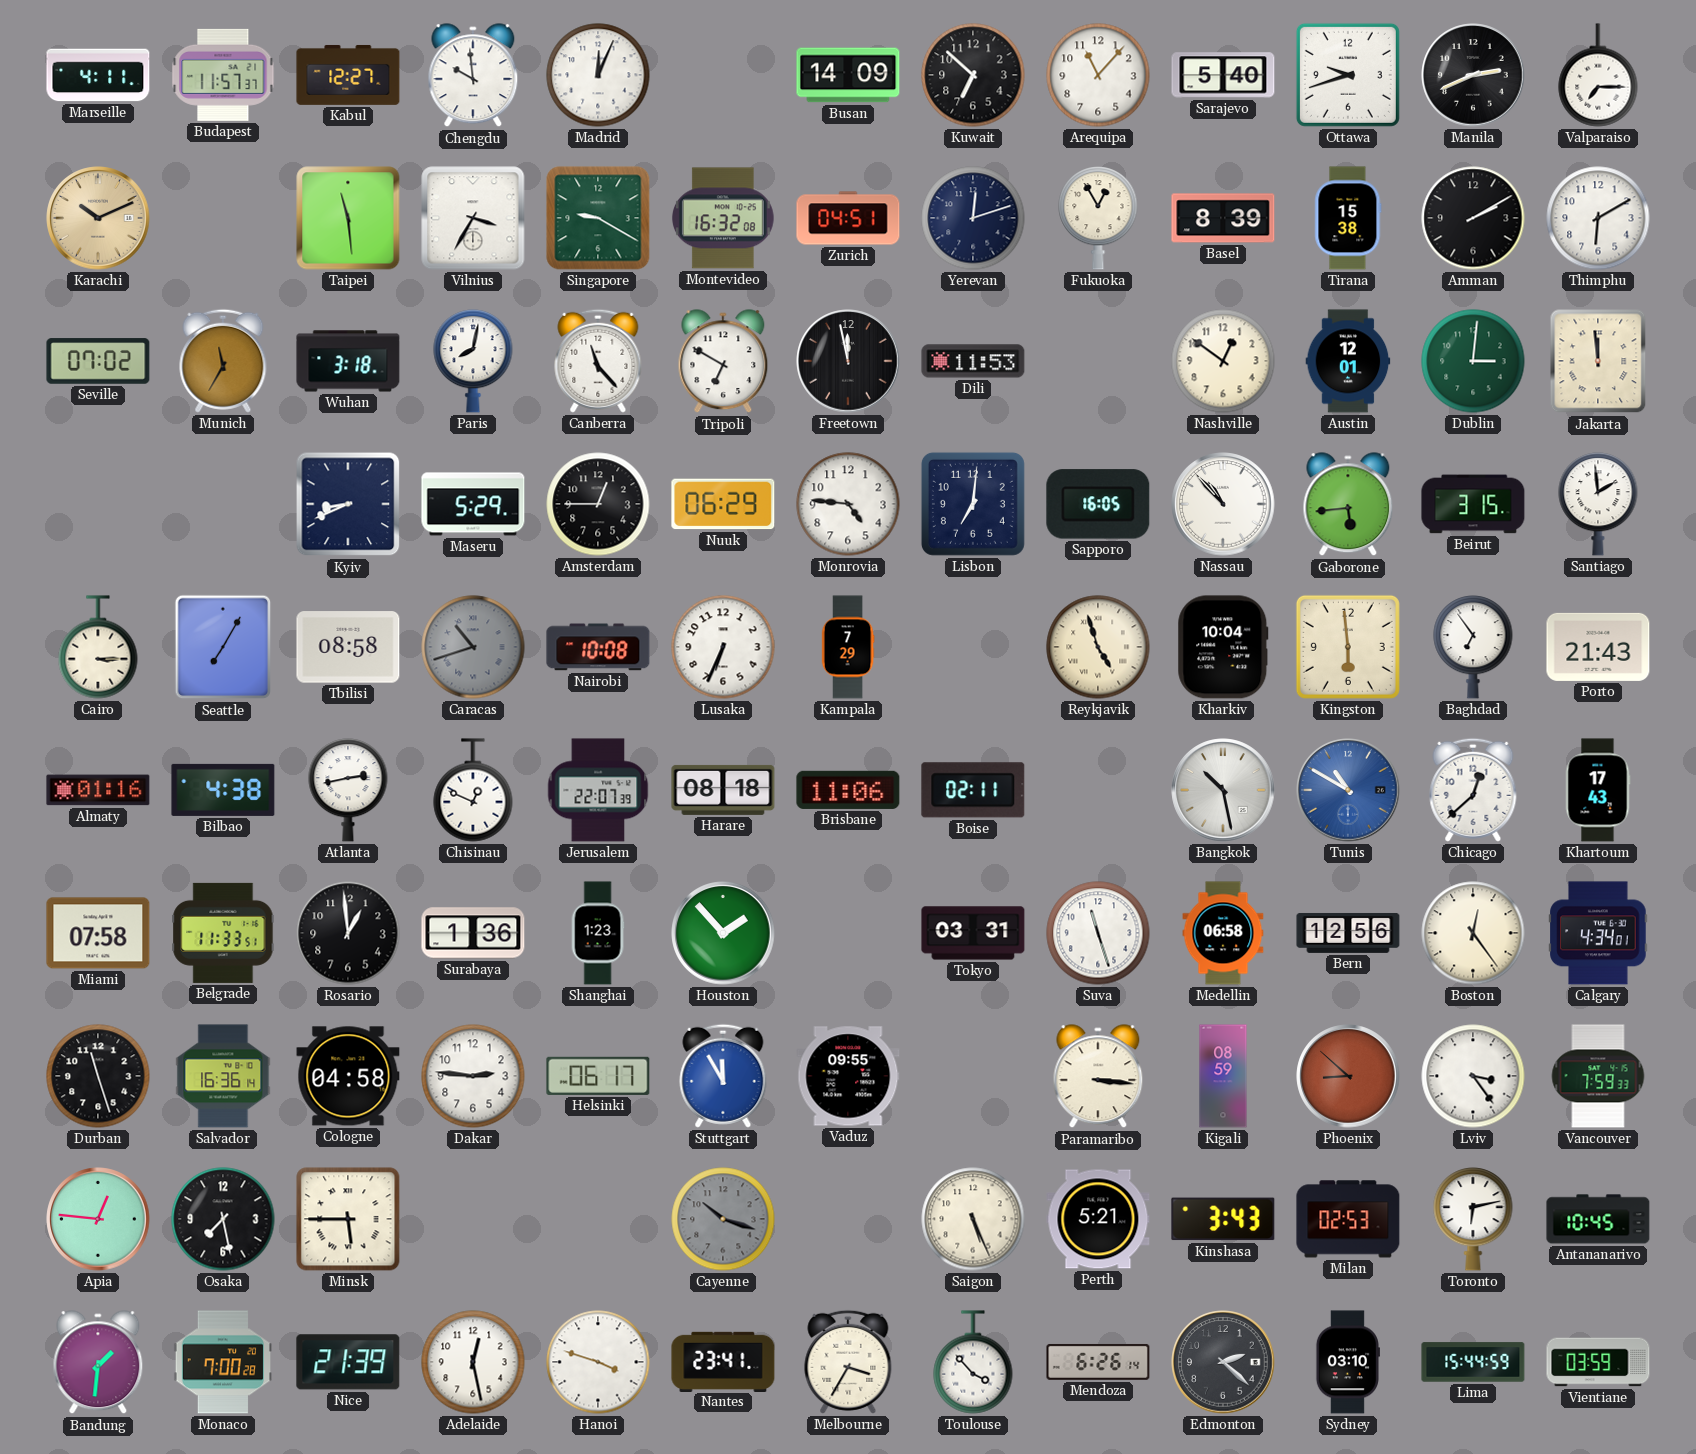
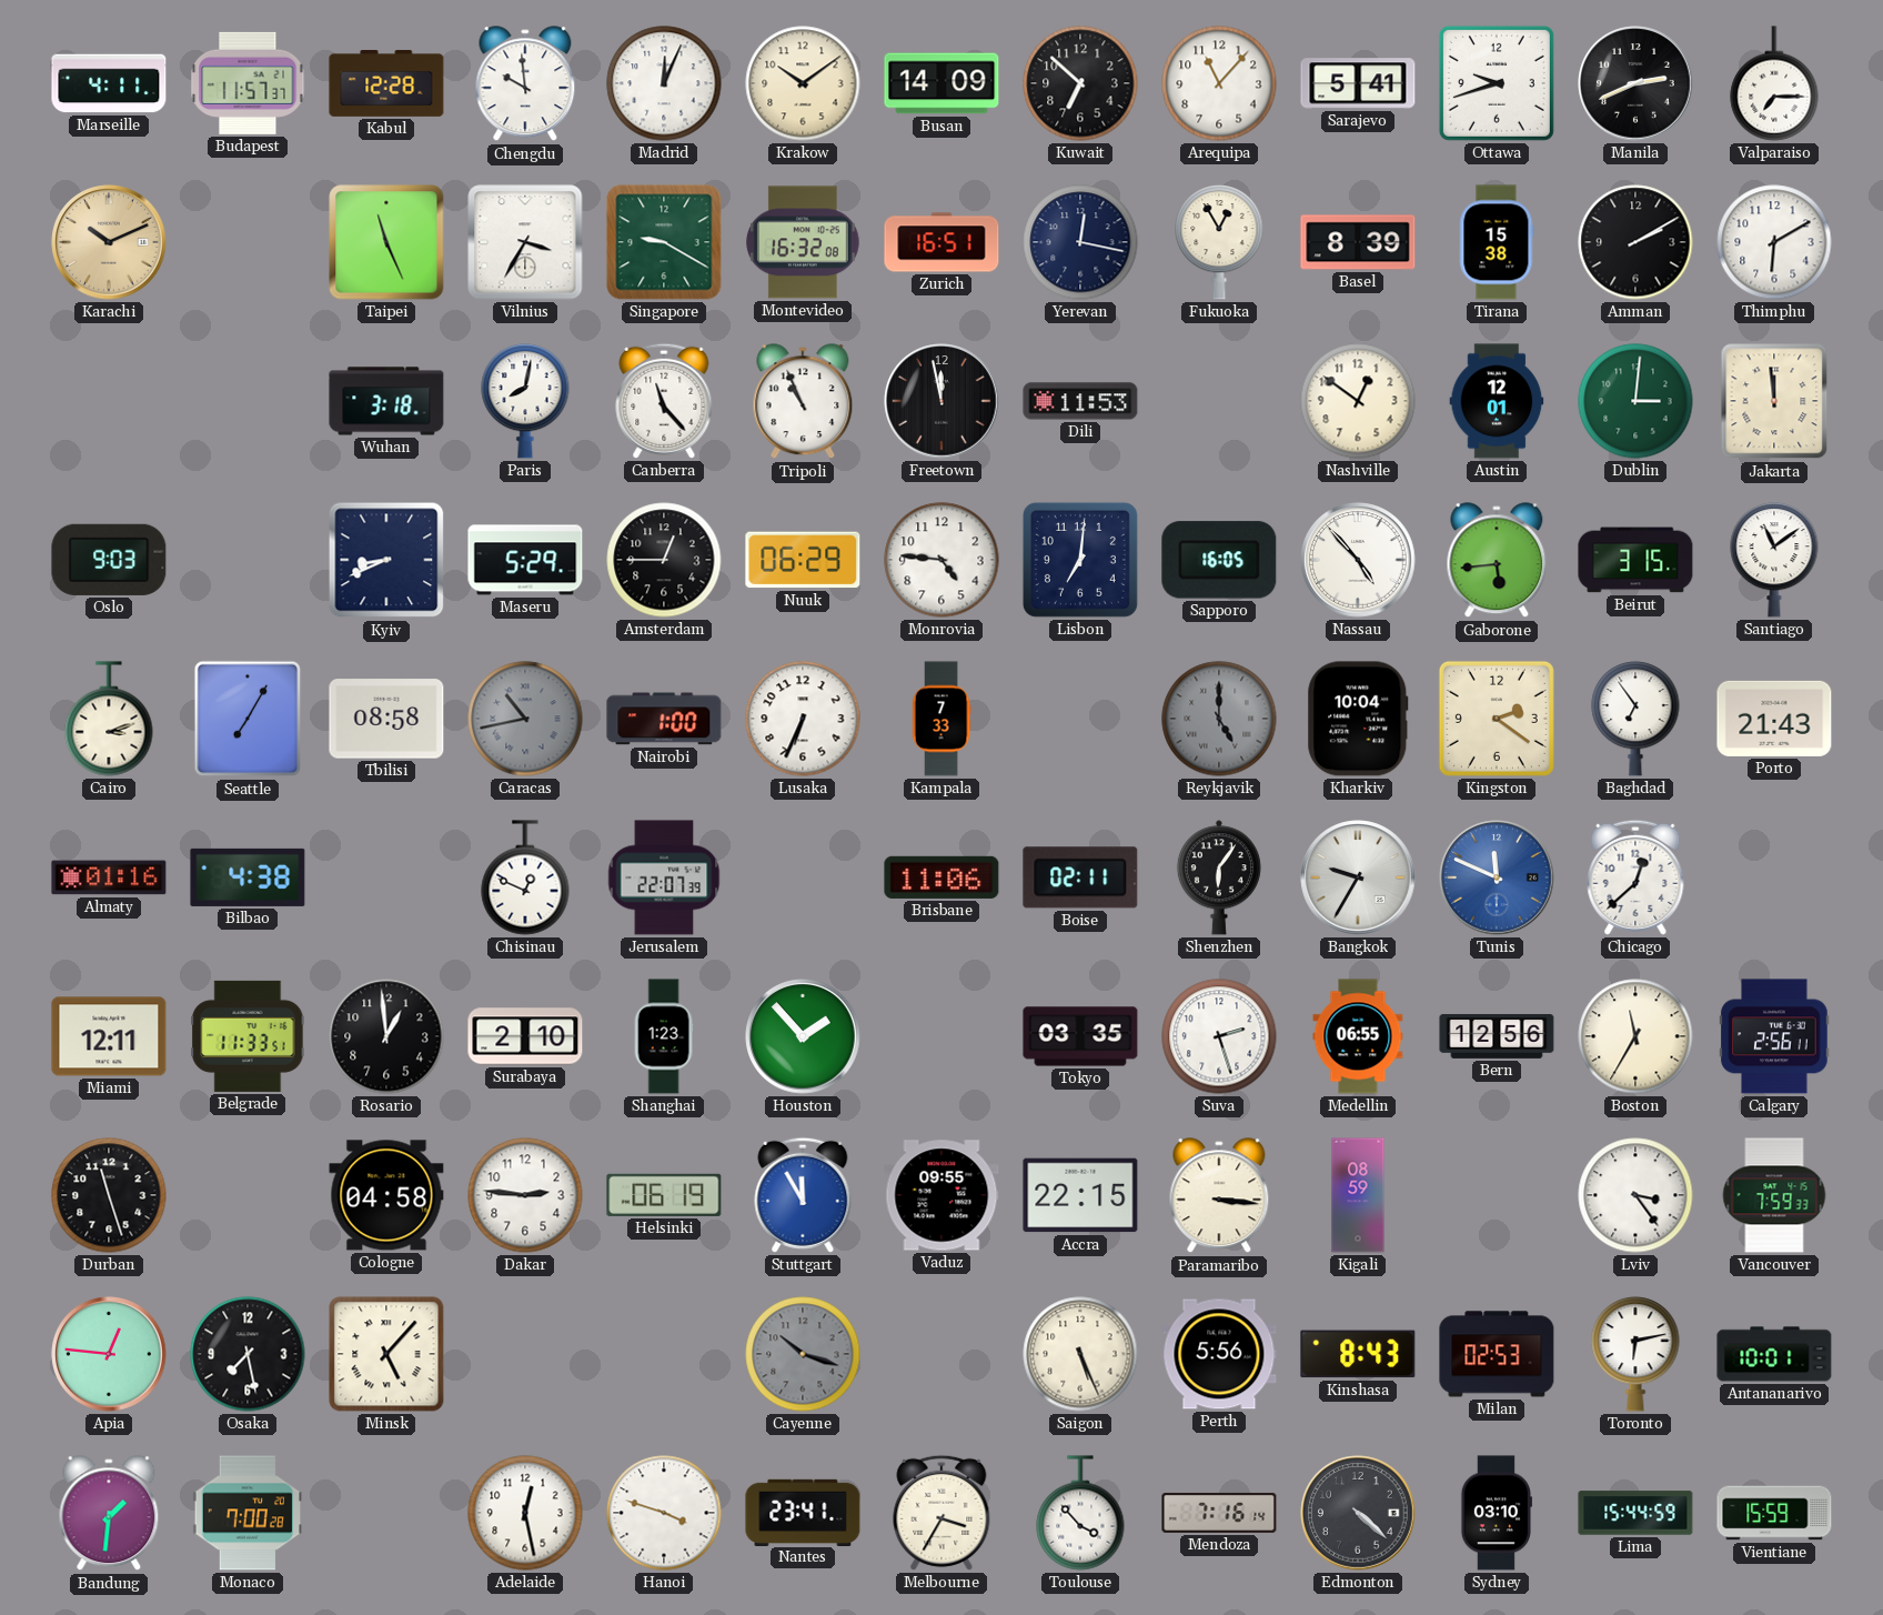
Kabul: 12:27 -> 12:28 (386, 83)
Krakow: none -> 10:09 (803, 83)
Sarajevo: 5:40 -> 5:41 (1358, 83)
Taipei: 11:29 -> 11:26 (386, 242)
Zurich: 04:51 -> 16:51 (942, 242)
Yerevan: 12:12 -> 12:17 (1080, 242)
Seville: 07:02 -> none (98, 361)
Munich: 11:35 -> none (223, 361)
Tripoli: 6:50 -> 10:56 (803, 402)
Oslo: none -> 9:03 (109, 560)
Nassau: 10:53 -> 4:53 (1358, 560)
Santiago: 1:59 -> 11:09 (1774, 560)
Cairo: 3:15 -> 3:12 (109, 719)
Caracas: 10:42 -> 10:43 (525, 719)
Nairobi: 10:08 -> 1:00 (664, 719)
Kampala: 7:29 -> 7:33 (942, 719)
Reykjavik: 4:57 -> 5:00 (1219, 719)
Reykjavik dial: cream -> grey (1219, 719)
Kingston: 5:59 -> 2:21 (1497, 719)
Atlanta: 2:43 -> none (348, 790)
Harare: 08:18 -> none (723, 790)
Shenzhen: none -> 6:06 (1219, 877)
Bangkok: 10:28 -> 9:35 (1358, 877)
Tunis: 10:50 -> 11:49 (1497, 877)
Khartoum: 17:43 -> none (1598, 790)
Miami: 07:58 -> 12:11 (109, 1036)
Surabaya: 1:36 -> 2:10 (525, 1036)
Tokyo: 03:31 -> 03:35 (1080, 1036)
Suva: 11:27 -> 2:27 (1219, 1036)
Medellin: 06:58 -> 06:55 (1358, 1036)
Boston: 12:24 -> 11:35 (1635, 1036)
Calgary: 4:34 -> 2:56 (1774, 1036)
Salvador: 16:36 -> none (223, 1076)
Helsinki: 06:17 -> 06:19 (664, 1195)
Accra: none -> 22:15 (1080, 1195)
Phoenix: 8:52 -> none (1348, 1076)
Minsk: 5:45 -> 5:07 (386, 1354)
Perth: 5:21 -> 5:56 (1219, 1354)
Kinshasa: 3:43 -> 8:43 (1358, 1354)
Antananarivo: 10:45 -> 10:01 (1774, 1354)
Nice: 21:39 -> none (348, 1362)
Mendoza: 6:26 -> 7:16 (1219, 1513)
Edmonton: 2:22 -> 4:22 (1358, 1513)
Vientiane: 03:59 -> 15:59 (1774, 1513)
